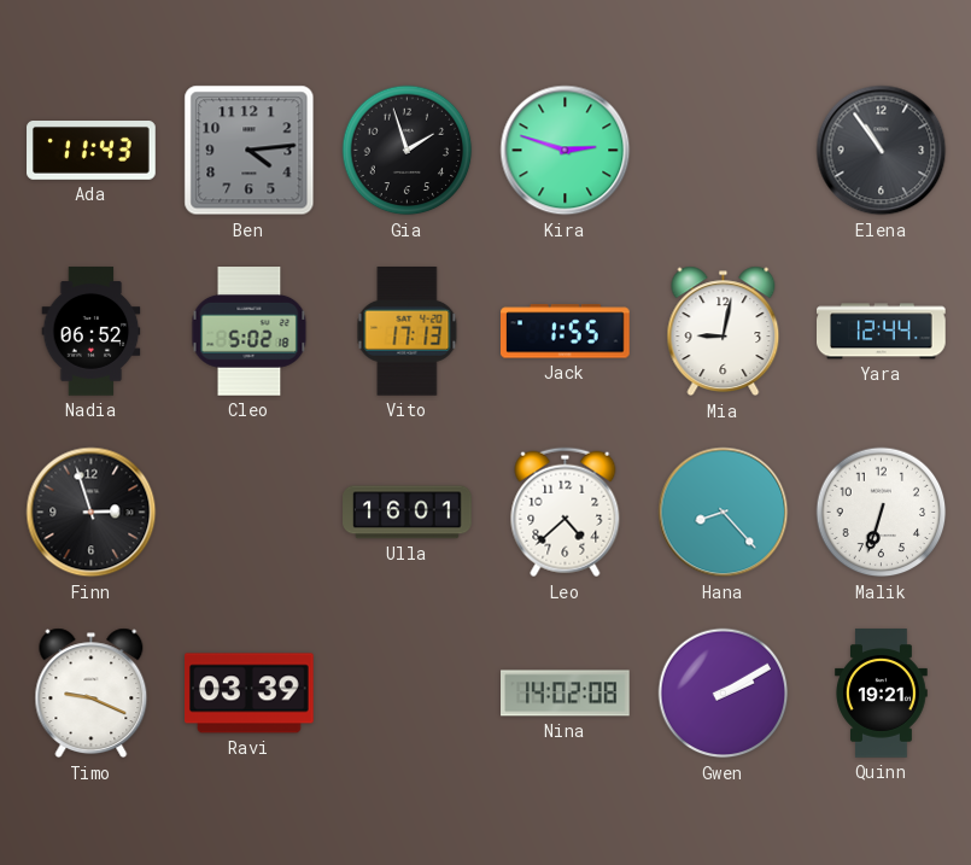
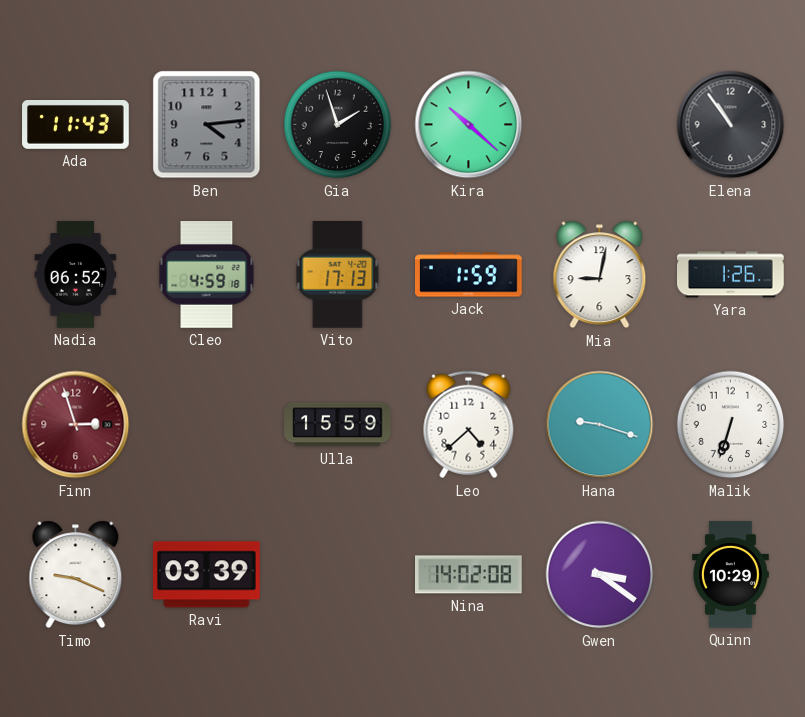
Kira: 2:48 -> 10:22 (469, 125)
Cleo: 5:02 -> 4:59 (207, 275)
Jack: 1:55 -> 1:59 (469, 275)
Yara: 12:44 -> 1:26 (731, 275)
Finn dial: black -> burgundy (76, 425)
Ulla: 16:01 -> 15:59 (338, 425)
Hana: 8:23 -> 9:18 (600, 425)
Gwen: 2:10 -> 3:21 (600, 575)
Quinn: 19:21 -> 10:29 (731, 575)
